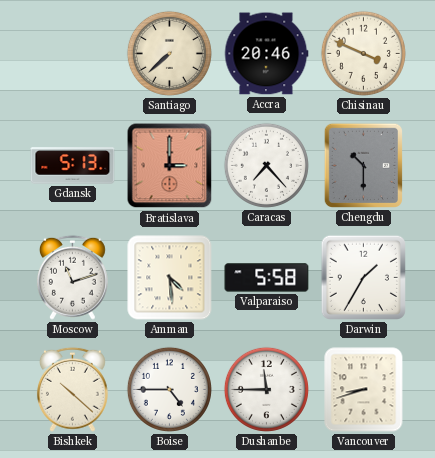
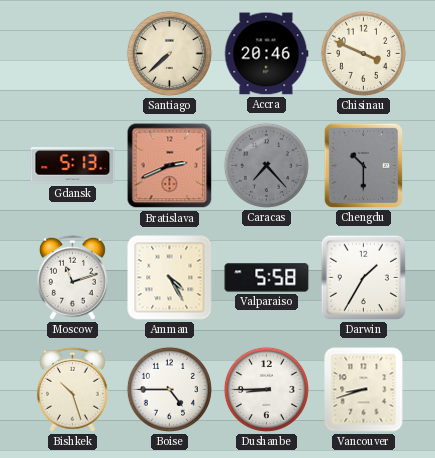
Bratislava: 3:00 -> 2:41 (170, 166)
Caracas dial: white -> grey (266, 165)
Amman: 4:29 -> 4:25 (170, 278)
Bishkek: 10:22 -> 10:27 (72, 389)
Dushanbe: 11:45 -> 8:45 (266, 389)
